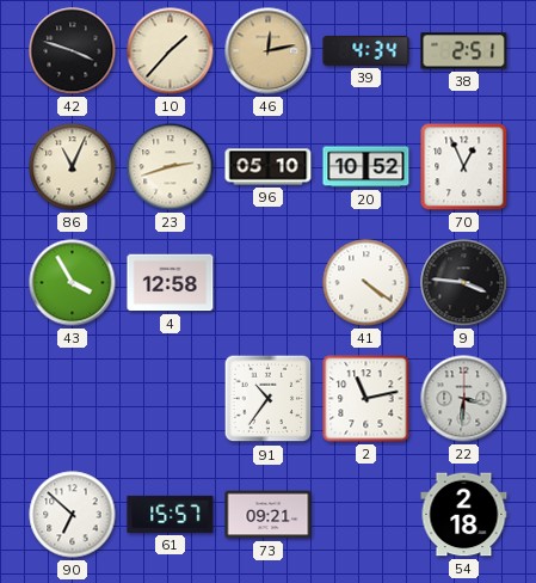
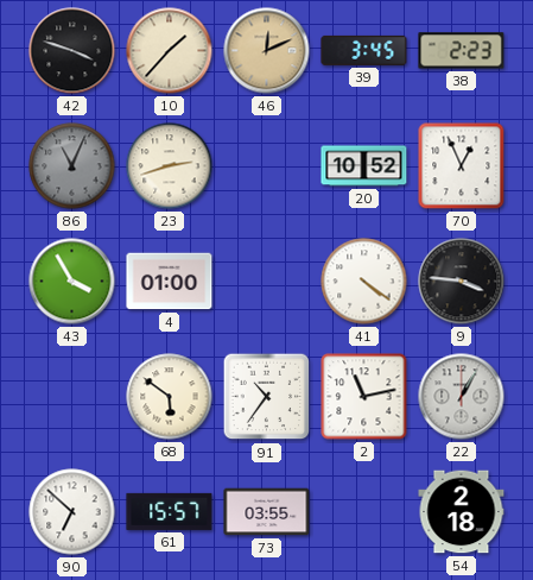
46: 12:13 -> 12:11 (267, 51)
39: 4:34 -> 3:45 (364, 50)
38: 2:51 -> 2:23 (462, 51)
86 dial: cream -> grey (72, 166)
96: 05:10 -> none (269, 167)
4: 12:58 -> 01:00 (170, 282)
68: none -> 5:51 (170, 397)
22: 3:31 -> 1:05 (462, 397)
73: 09:21 -> 03:55 (267, 512)
